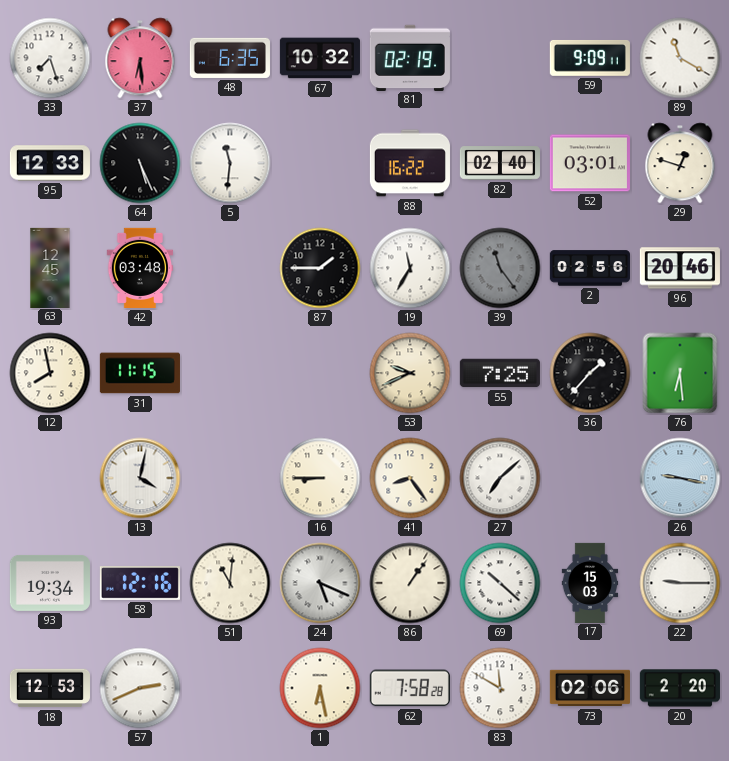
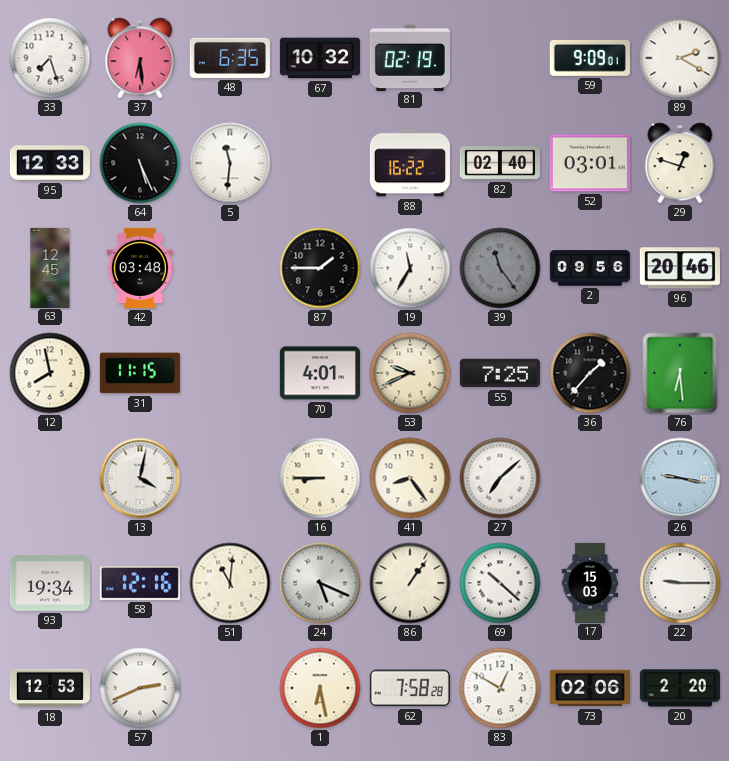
59: 9:09:11 -> 9:09:01 (590, 58)
89: 11:20 -> 2:20 (680, 58)
2: 02:56 -> 09:56 (590, 268)
70: none -> 4:01 (320, 373)
83: 11:50 -> 12:50 (500, 688)
